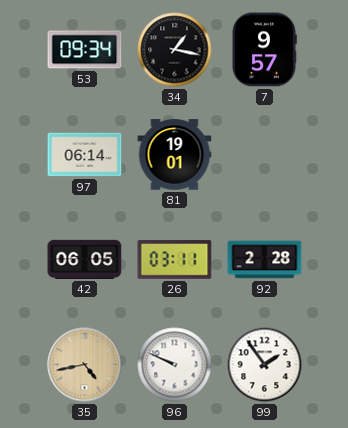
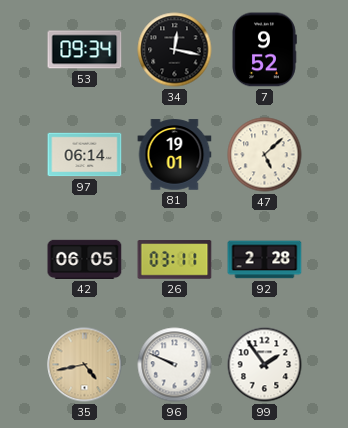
34: 1:17 -> 12:17 (175, 50)
7: 9:57 -> 9:52 (264, 50)
47: none -> 5:08 (265, 155)
